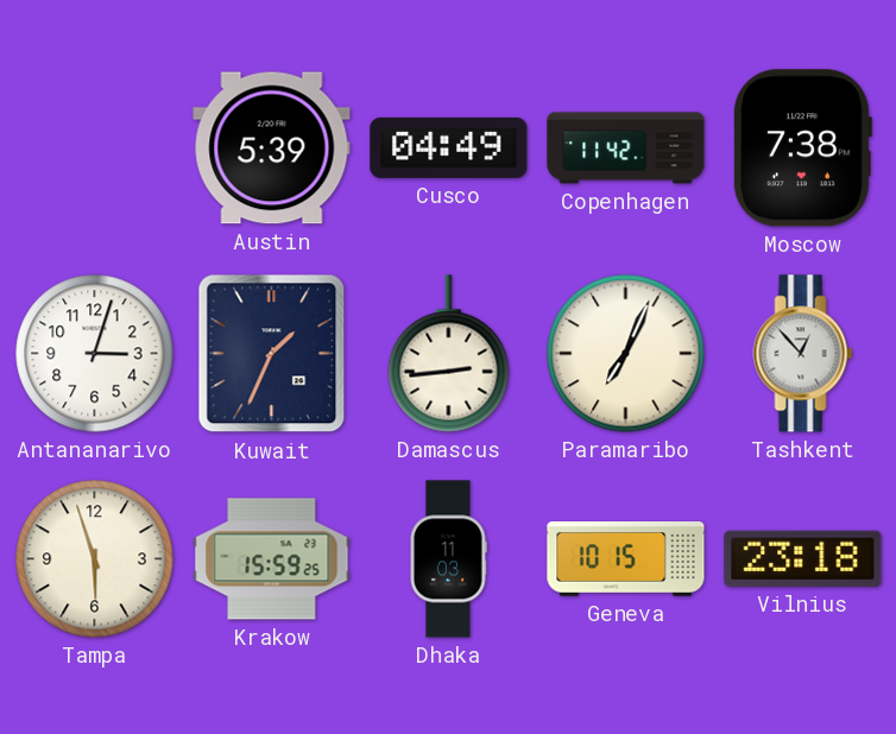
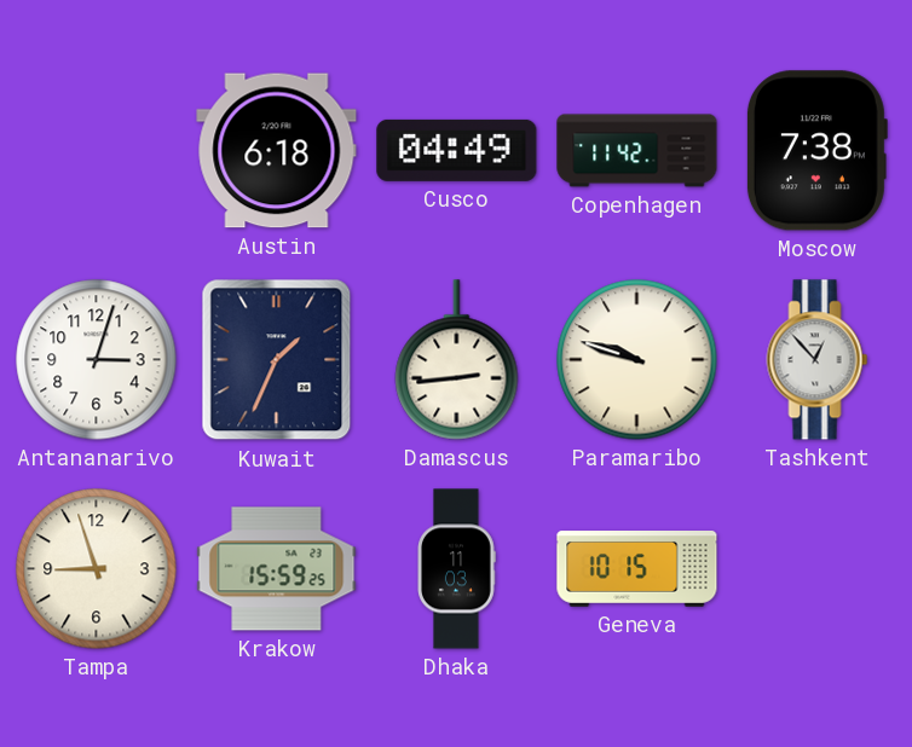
Austin: 5:39 -> 6:18 (277, 151)
Paramaribo: 7:04 -> 9:48 (637, 360)
Tampa: 5:57 -> 8:57 (97, 569)
Vilnius: 23:18 -> none (803, 558)
